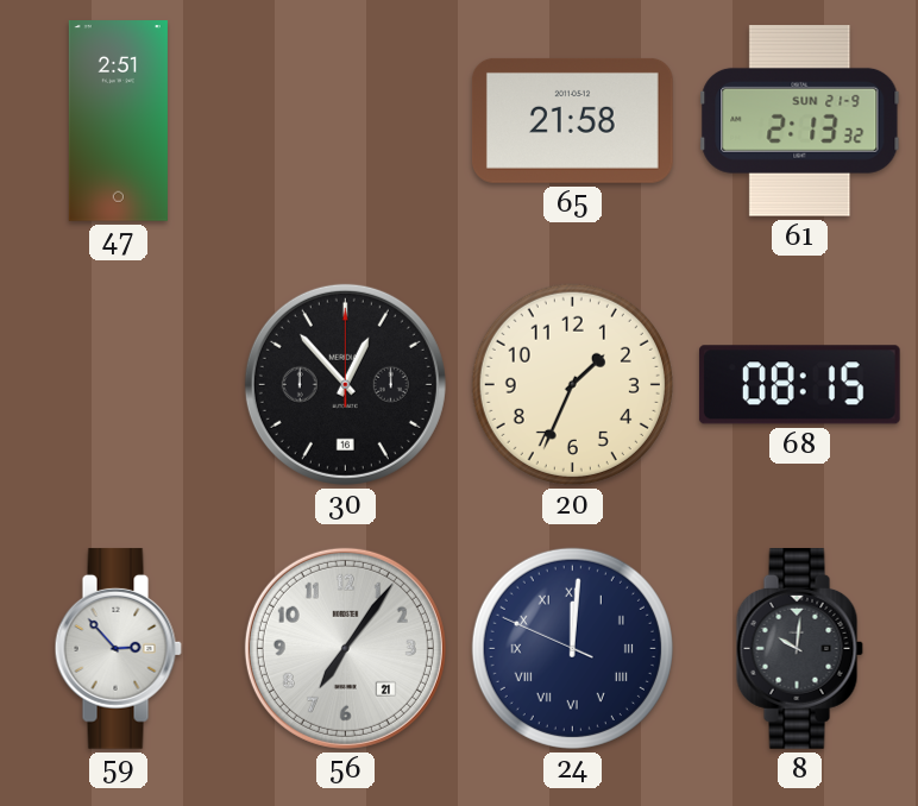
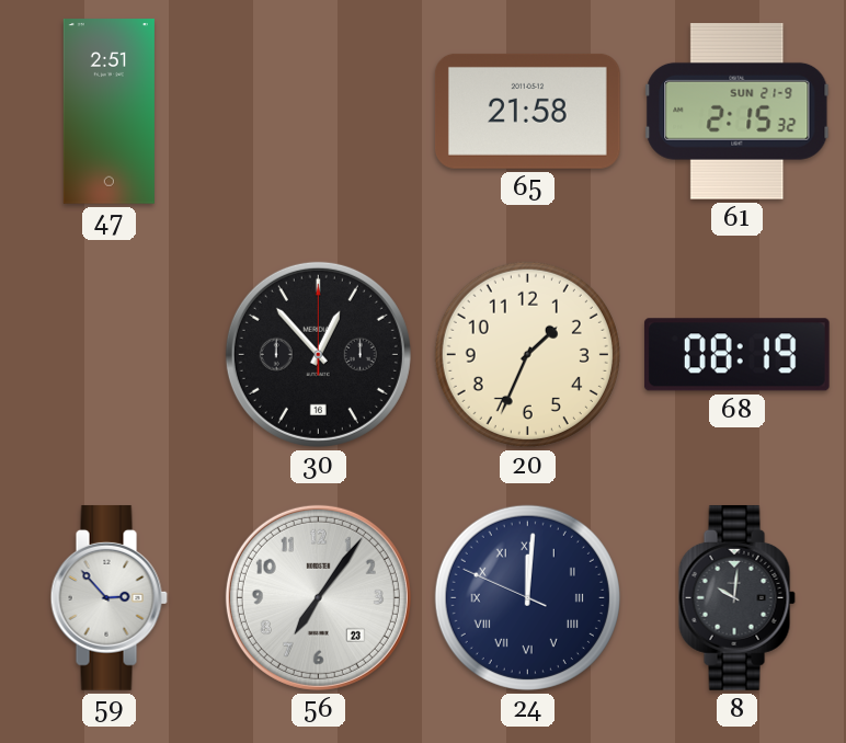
61: 2:13 -> 2:15 (738, 112)
68: 08:15 -> 08:19 (736, 355)
56 date: 21 -> 23 (318, 597)
